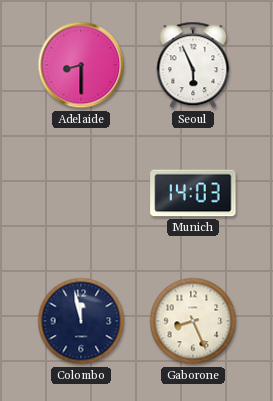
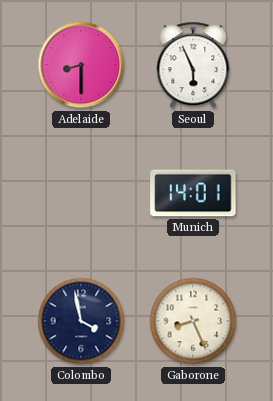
Munich: 14:03 -> 14:01 (193, 193)
Colombo: 11:58 -> 3:58 (81, 321)
